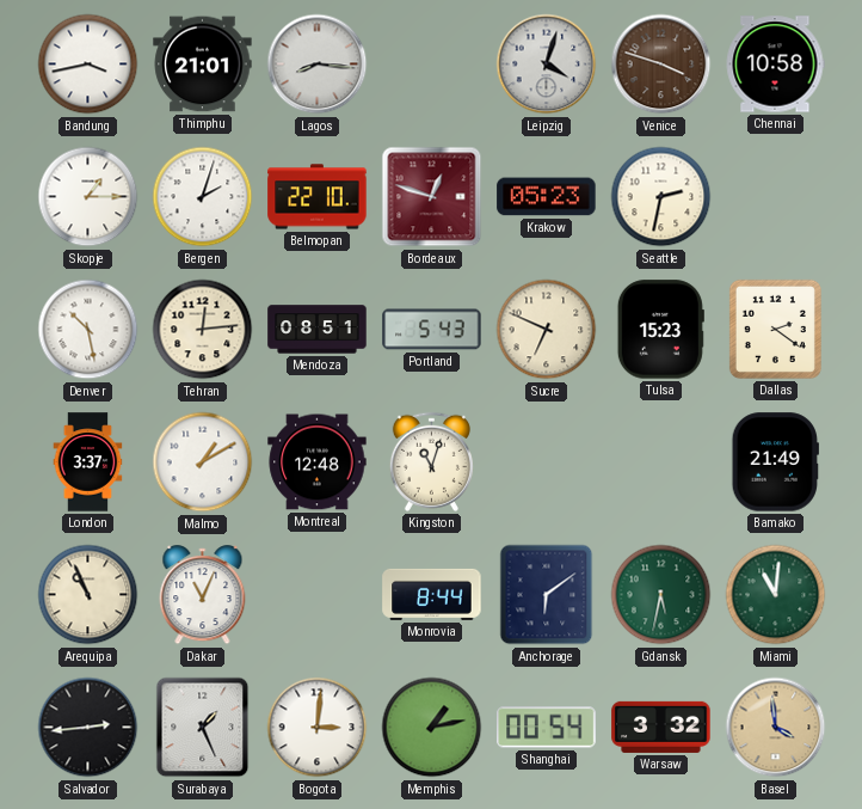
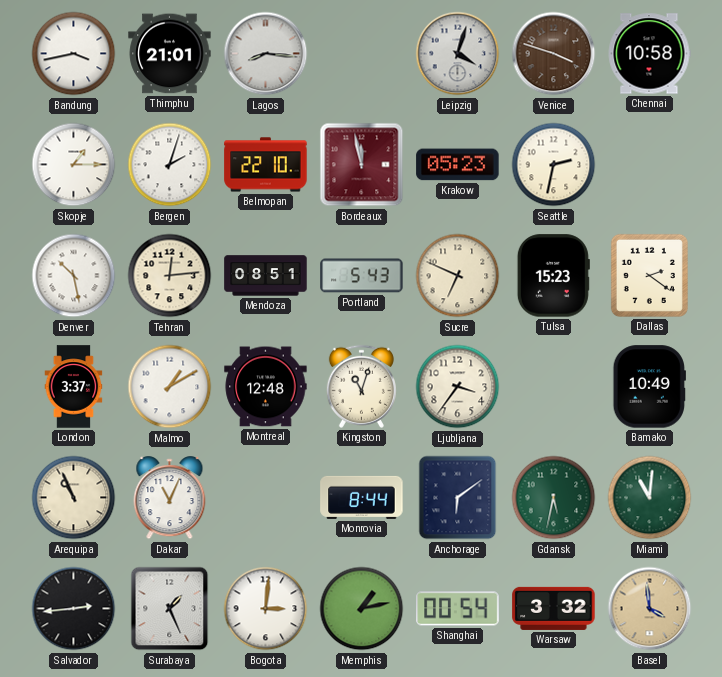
Bordeaux: 12:48 -> 11:58 (362, 165)
Ljubljana: none -> 3:36 (458, 387)
Bamako: 21:49 -> 10:49 (649, 387)
